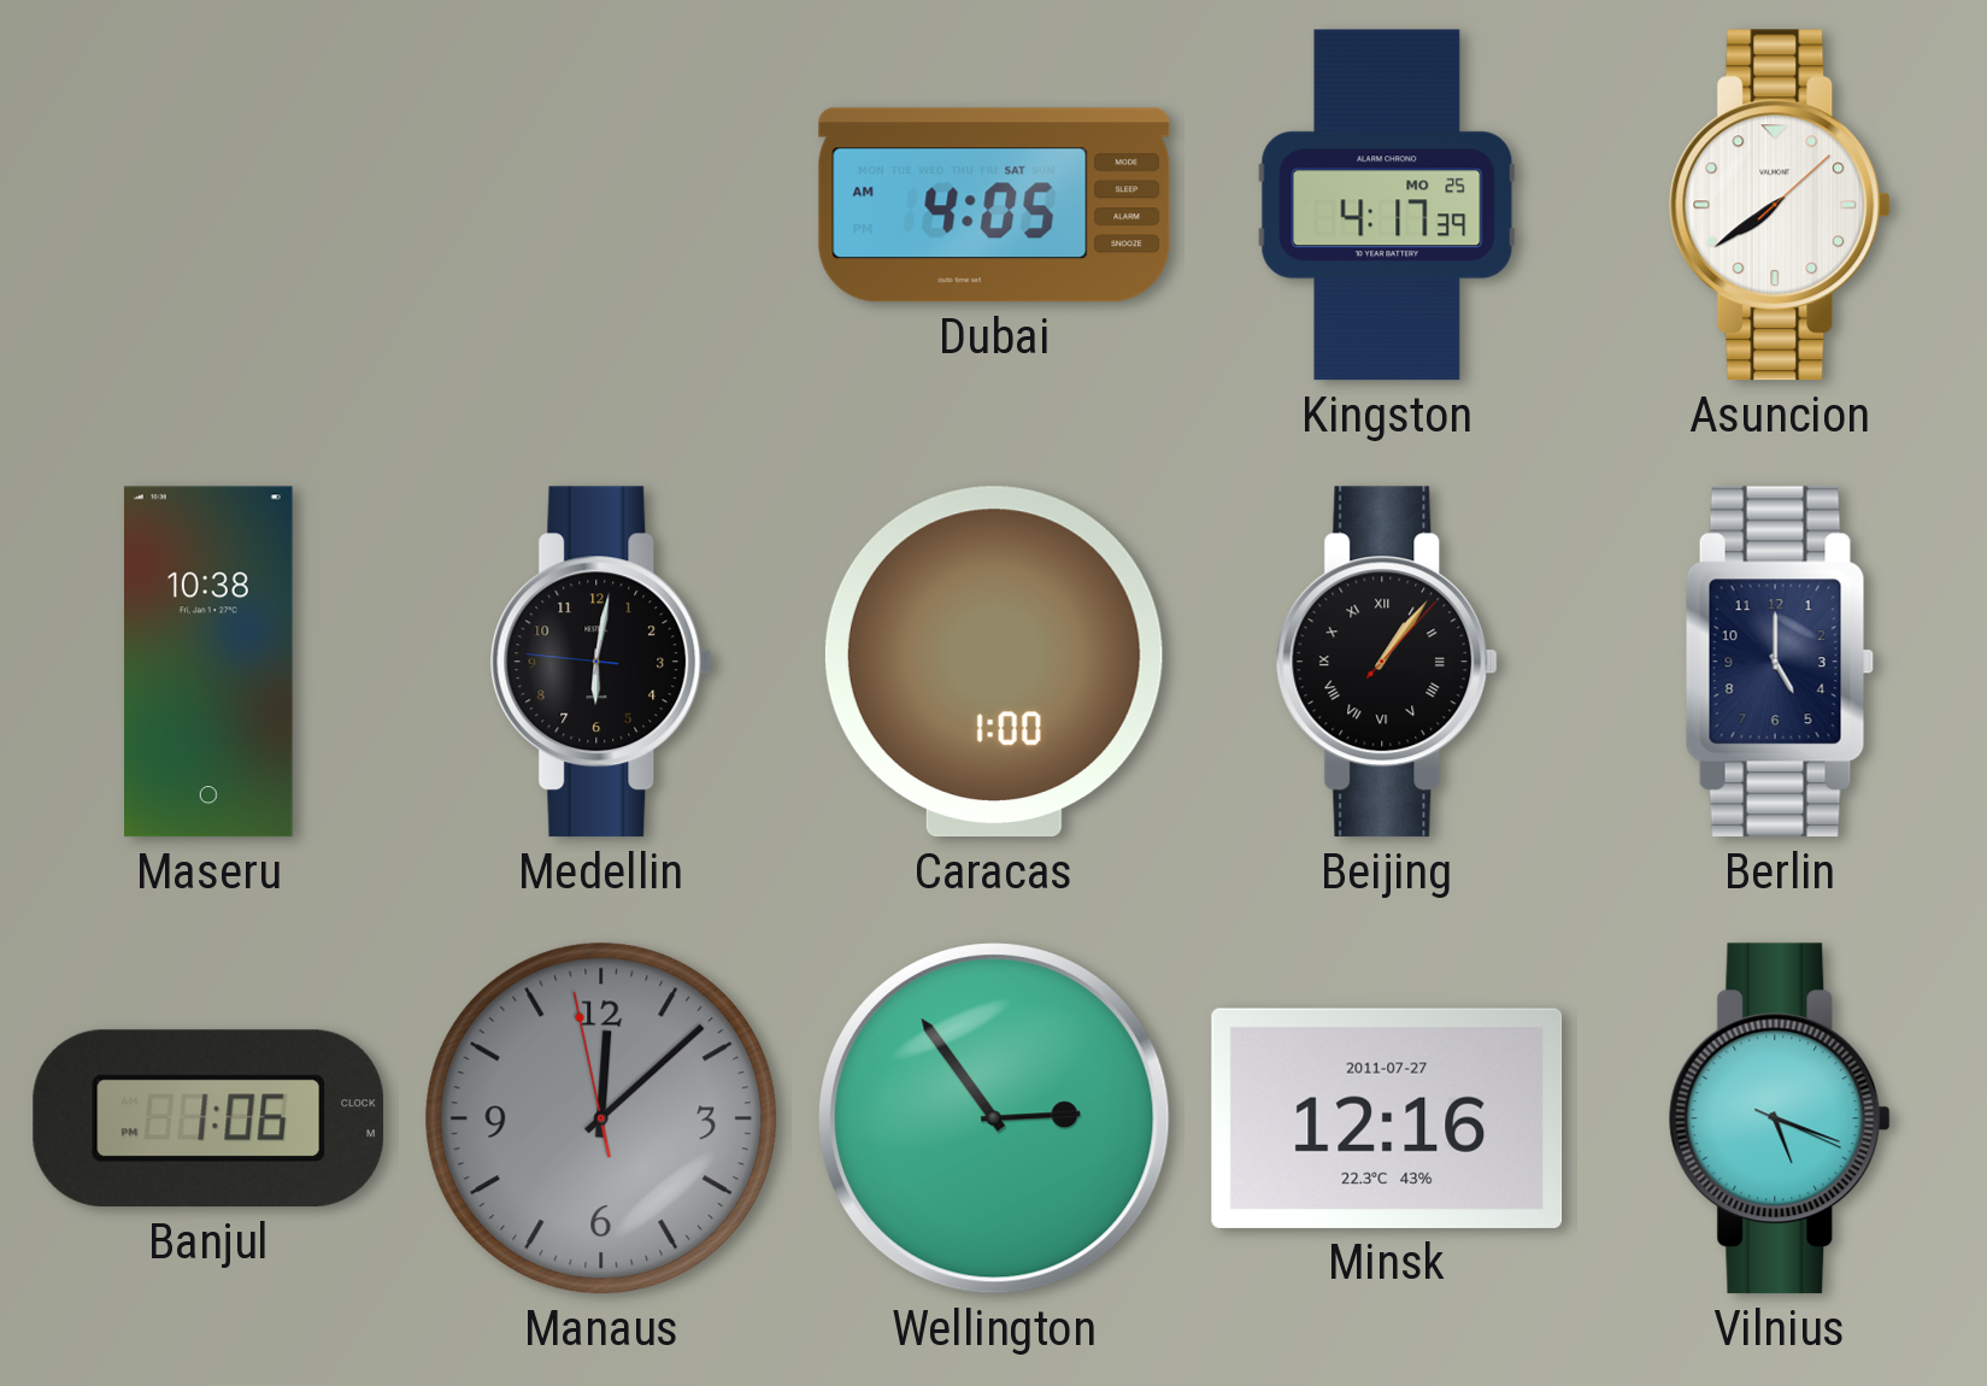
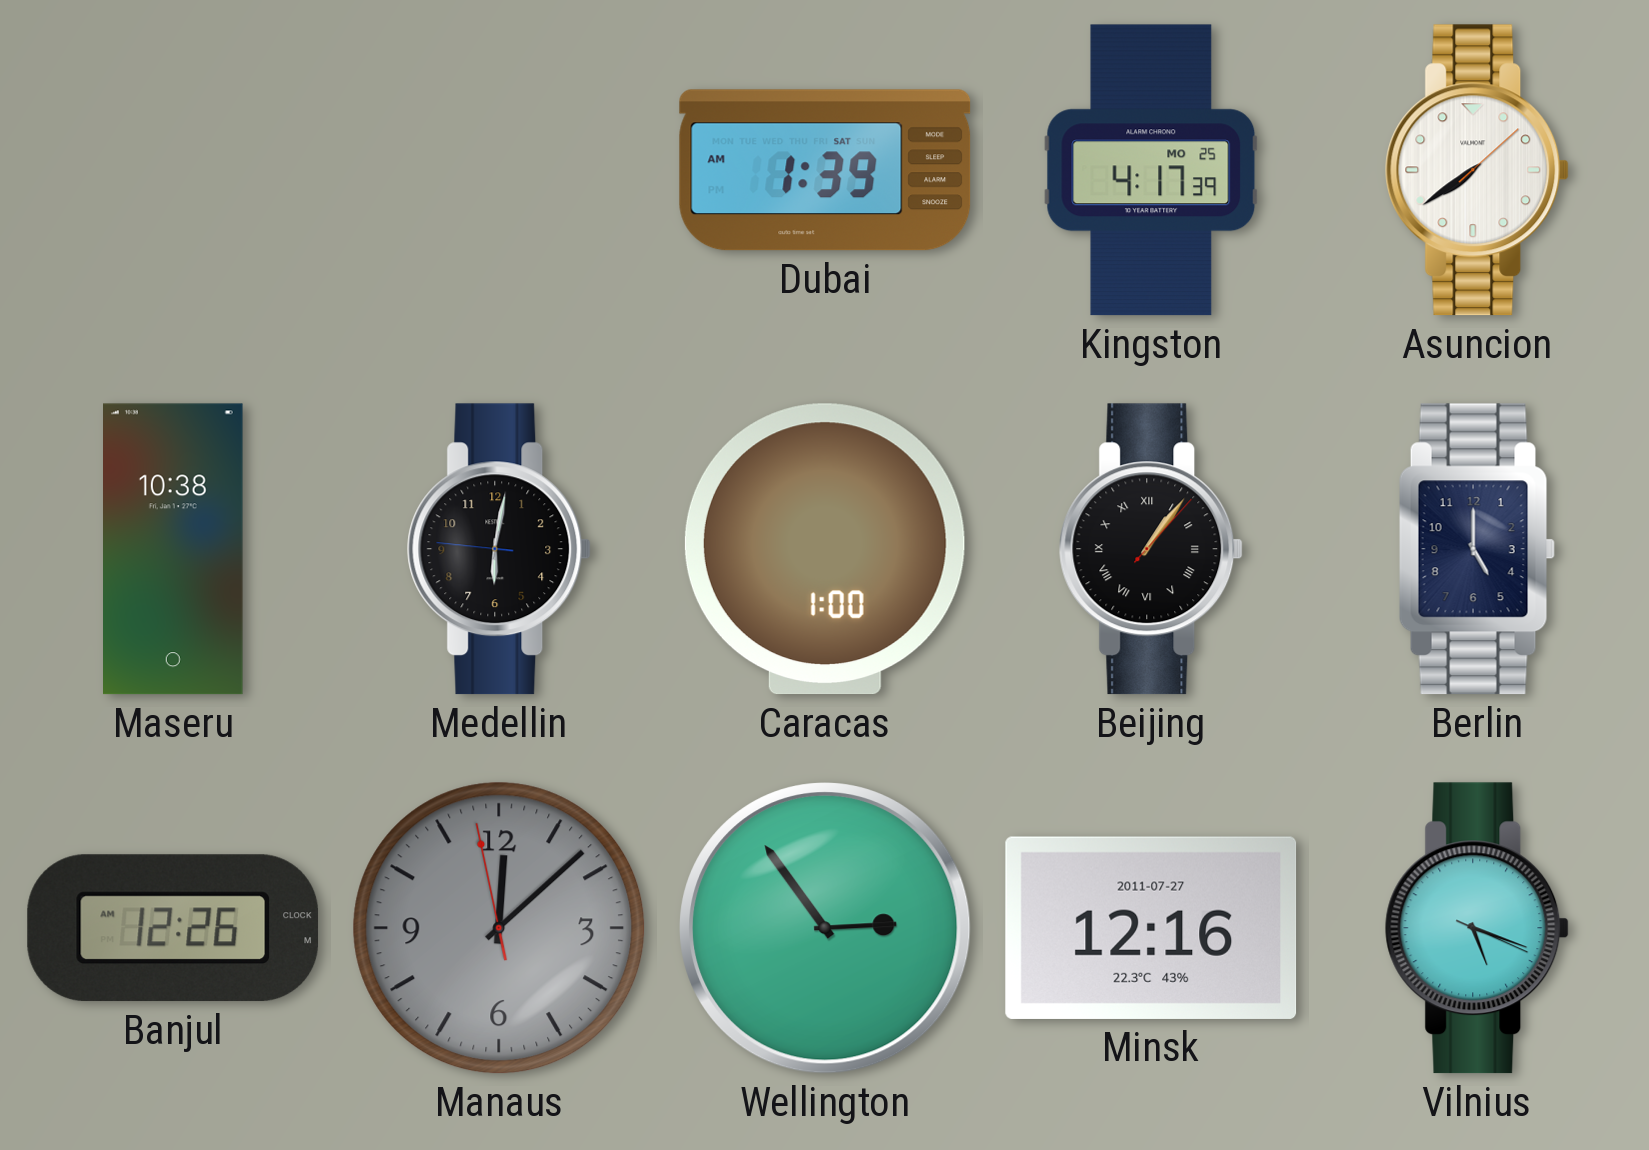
Dubai: 4:05 -> 1:39 (825, 170)
Banjul: 1:06 -> 12:26 (173, 928)
